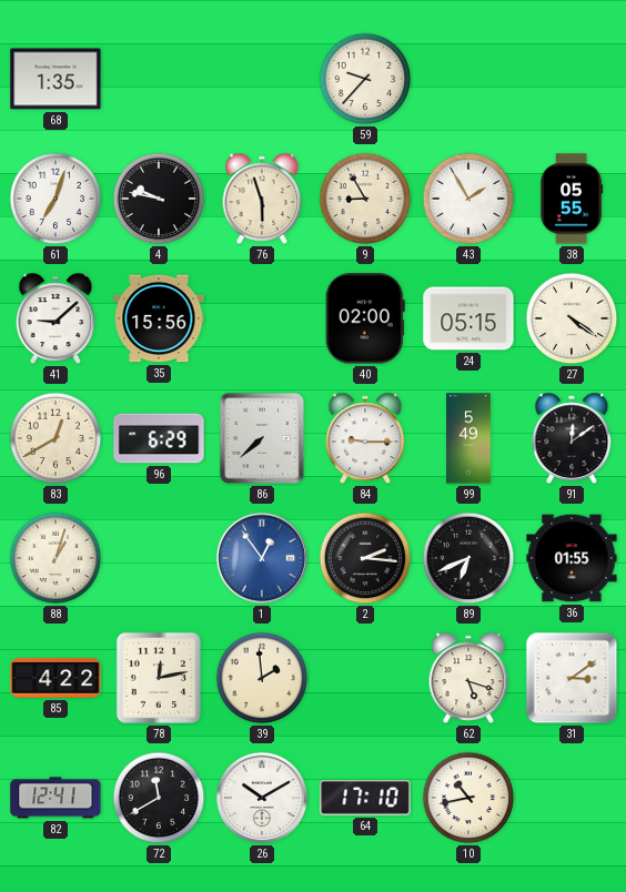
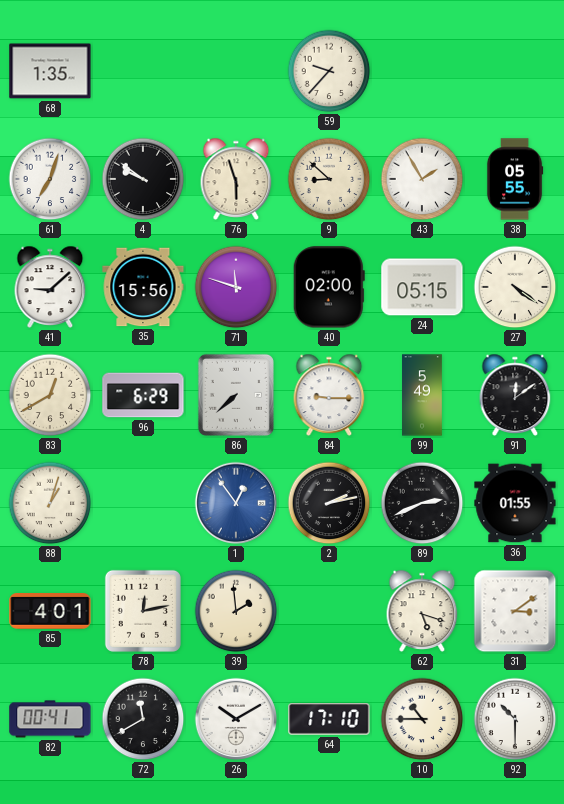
4: 9:47 -> 9:51 (143, 179)
9: 8:55 -> 8:52 (329, 179)
71: none -> 11:48 (236, 287)
2: 2:16 -> 2:13 (329, 503)
89: 6:41 -> 2:41 (422, 503)
85: 4:22 -> 4:01 (50, 612)
82: 12:41 -> 00:41 (50, 719)
10: 10:43 -> 10:45 (422, 719)
92: none -> 10:30 (515, 719)
